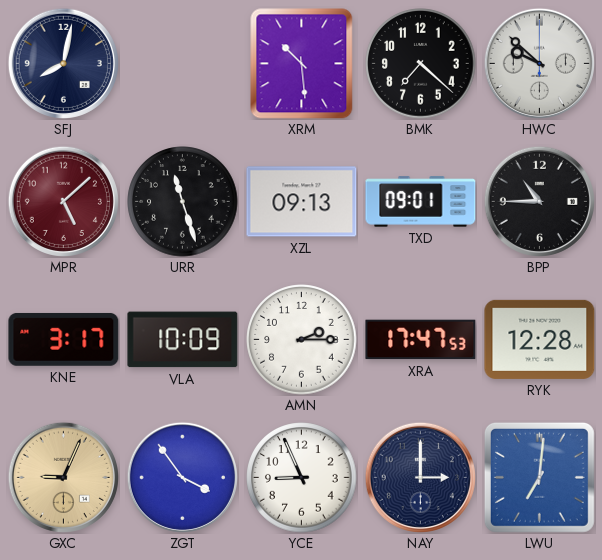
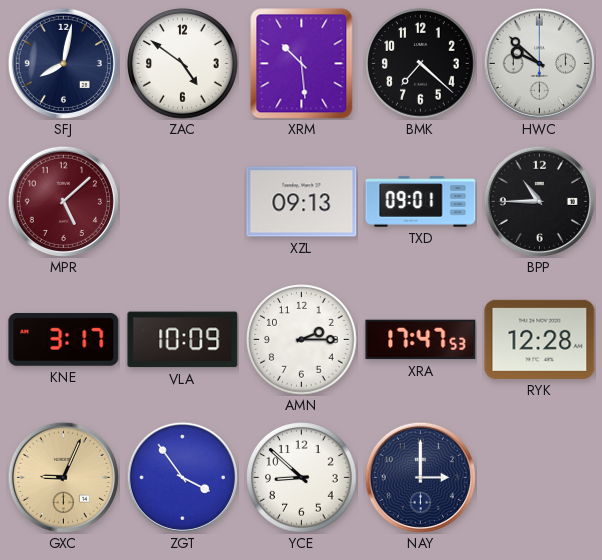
ZAC: none -> 4:51 (183, 64)
URR: 11:27 -> none (183, 202)
YCE: 8:56 -> 8:52 (302, 478)
LWU: 7:01 -> none (539, 477)
